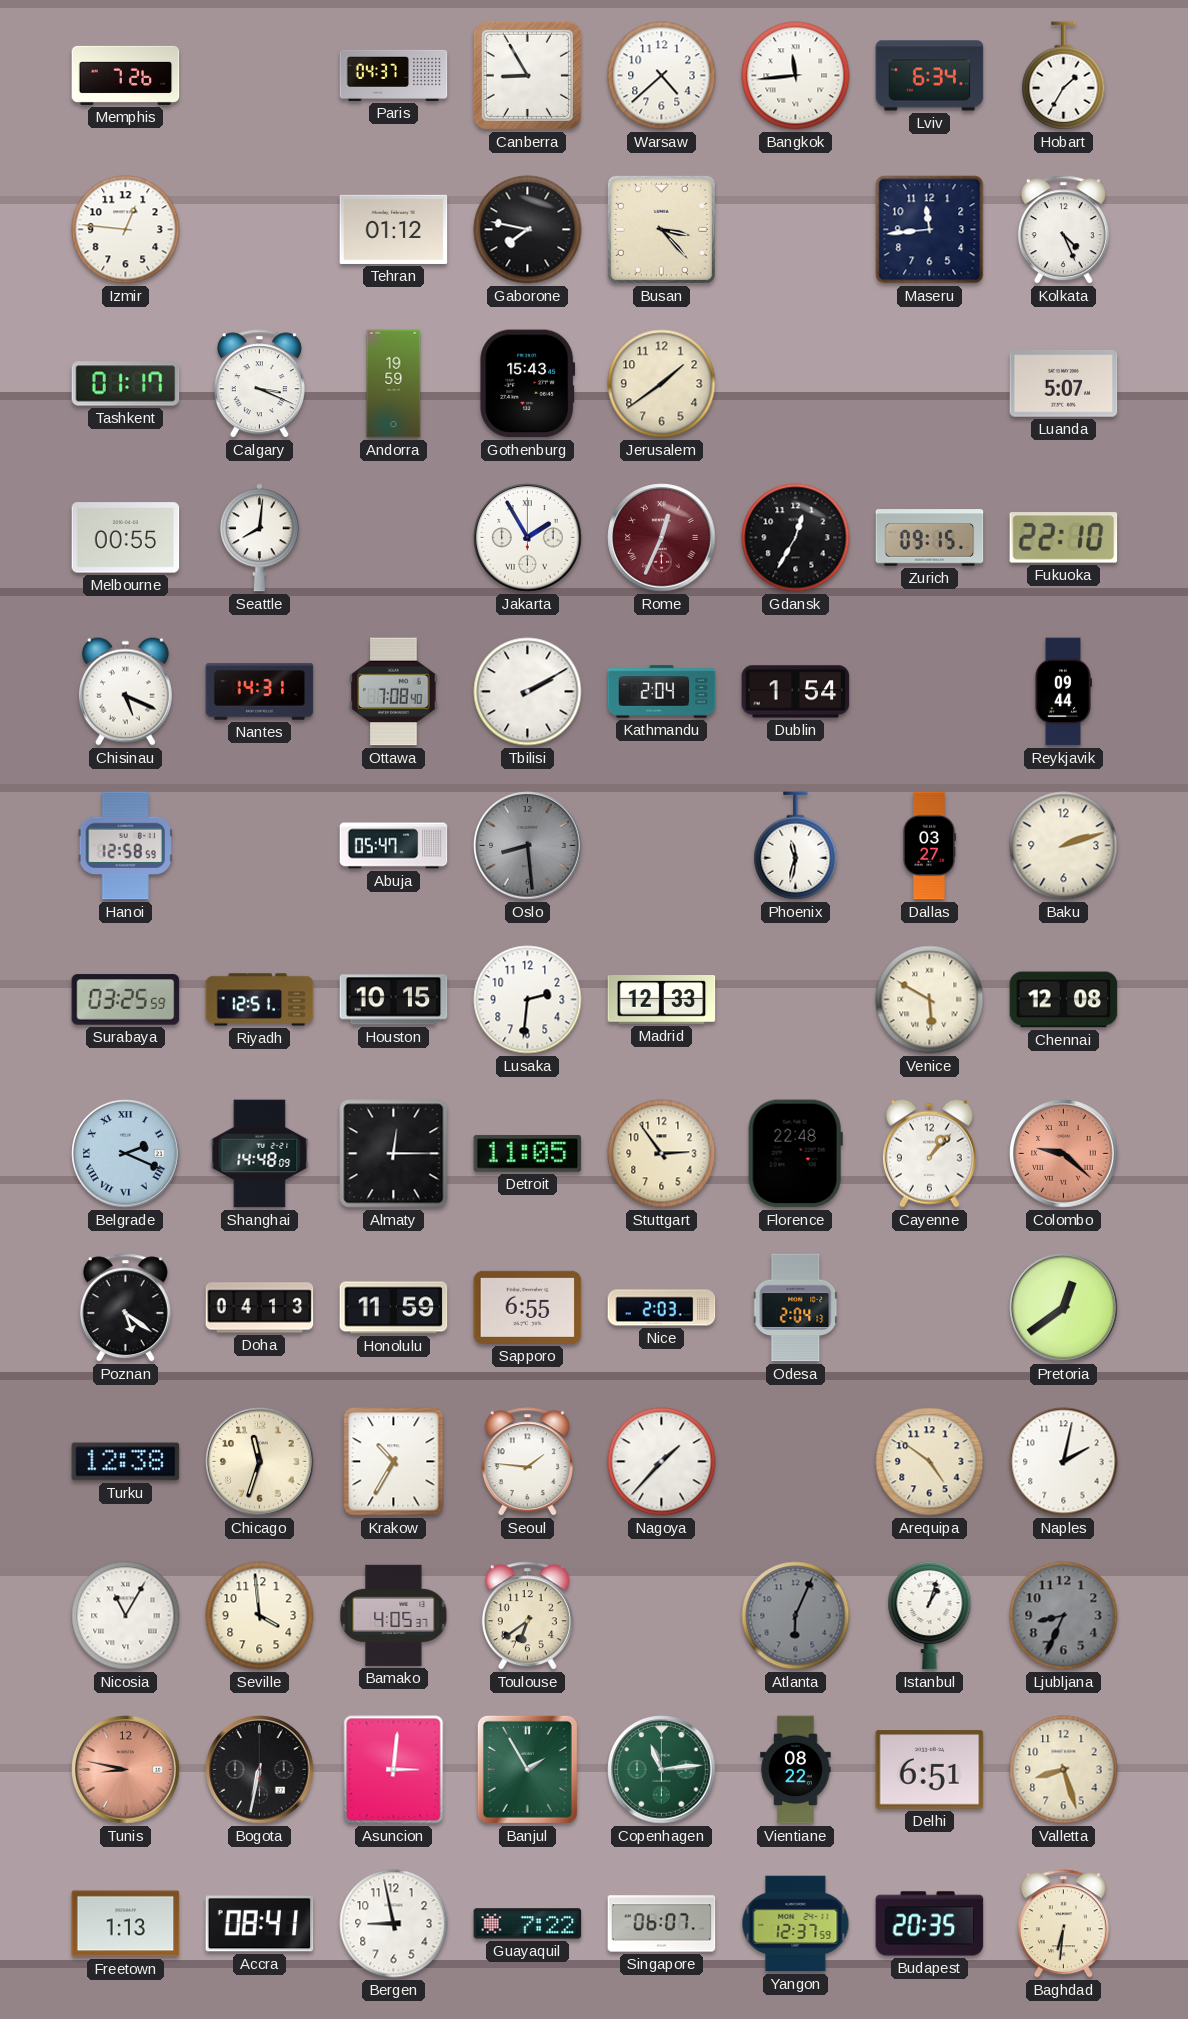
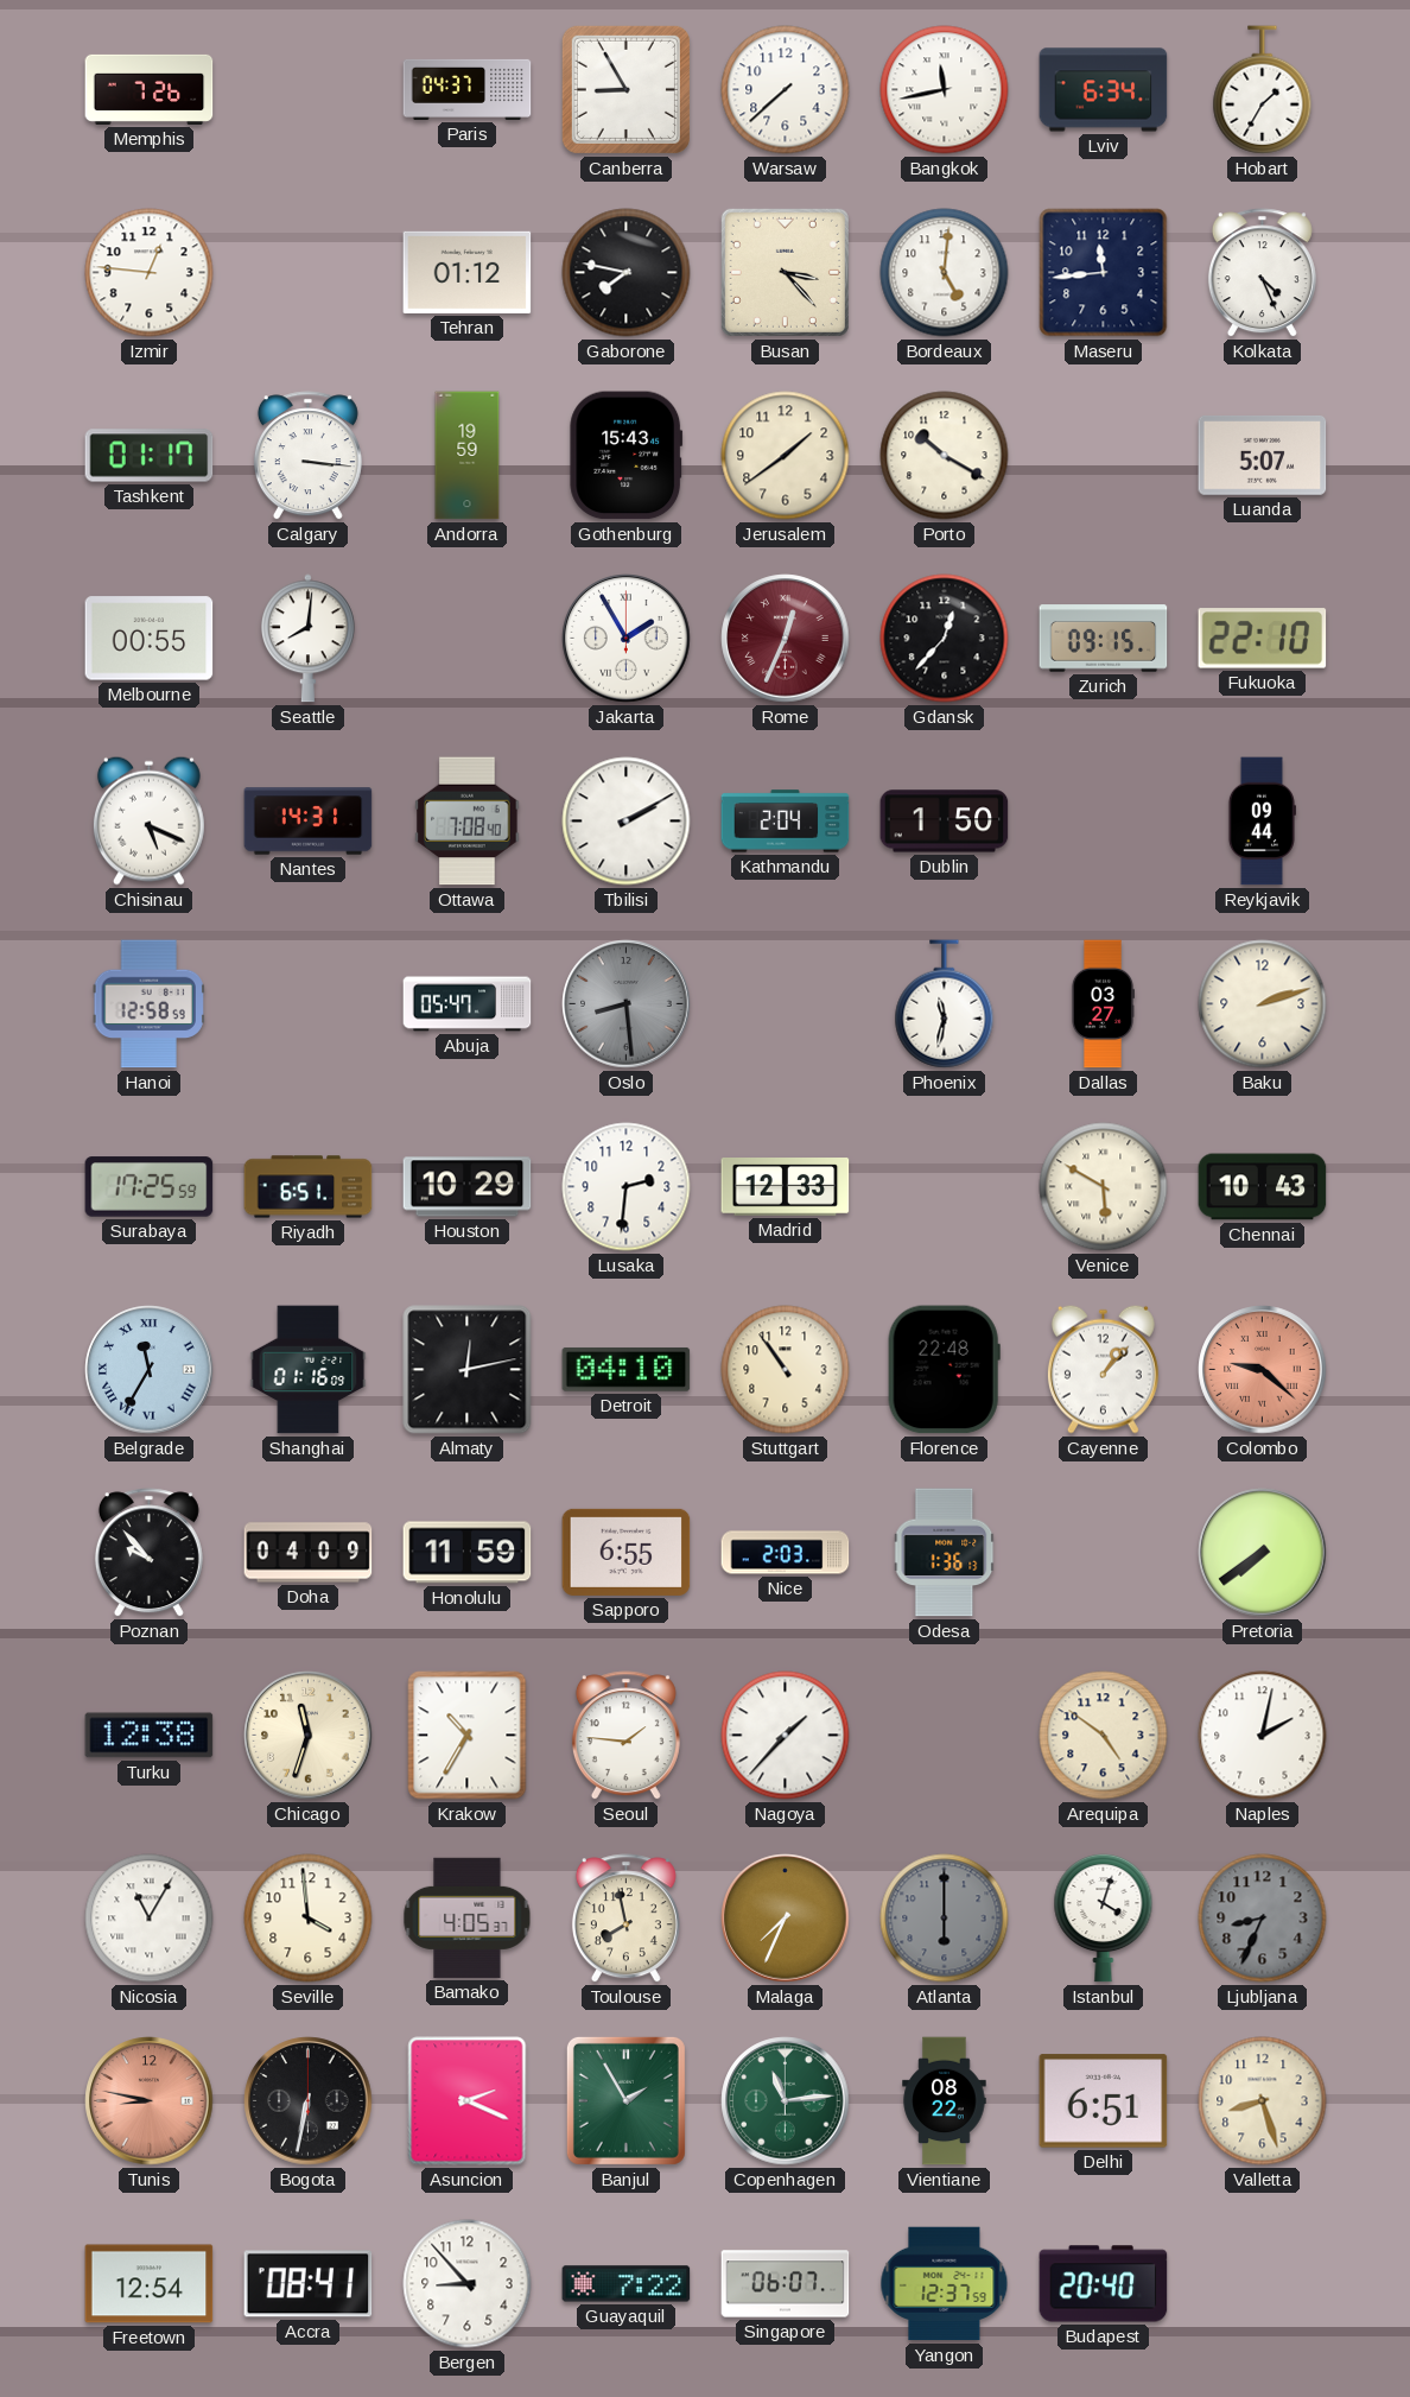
Warsaw: 4:38 -> 7:38 (786, 90)
Bangkok: 11:44 -> 11:43 (945, 90)
Bordeaux: none -> 5:01 (945, 273)
Calgary: 3:19 -> 3:16 (307, 456)
Porto: none -> 10:20 (945, 456)
Gdansk: 12:35 -> 12:37 (945, 639)
Dublin: 1:54 -> 1:50 (945, 822)
Surabaya: 03:25 -> 17:25 (150, 1187)
Riyadh: 12:51 -> 6:51 (309, 1187)
Houston: 10:15 -> 10:29 (468, 1187)
Chennai: 12:08 -> 10:43 (1263, 1187)
Belgrade: 2:19 -> 11:35 (150, 1370)
Shanghai: 14:48 -> 01:16 (309, 1370)
Almaty: 12:15 -> 12:13 (468, 1370)
Detroit: 11:05 -> 04:10 (627, 1369)
Stuttgart: 2:54 -> 10:54 (786, 1370)
Poznan: 5:21 -> 9:53 (148, 1553)
Doha: 04:13 -> 04:09 (309, 1553)
Odesa: 2:04 -> 1:36 (945, 1553)
Pretoria: 12:39 -> 7:39 (1263, 1553)
Toulouse: 6:39 -> 7:58 (625, 1919)
Malaga: none -> 7:34 (786, 1919)
Atlanta: 6:04 -> 6:00 (945, 1919)
Istanbul: 1:03 -> 4:03 (1104, 1917)
Asuncion: 3:01 -> 2:19 (468, 2101)
Freetown: 1:13 -> 12:54 (150, 2284)
Bergen: 8:58 -> 8:53 (468, 2284)
Budapest: 20:35 -> 20:40 (1104, 2284)
Baghdad: 6:31 -> none (1063, 1924)
